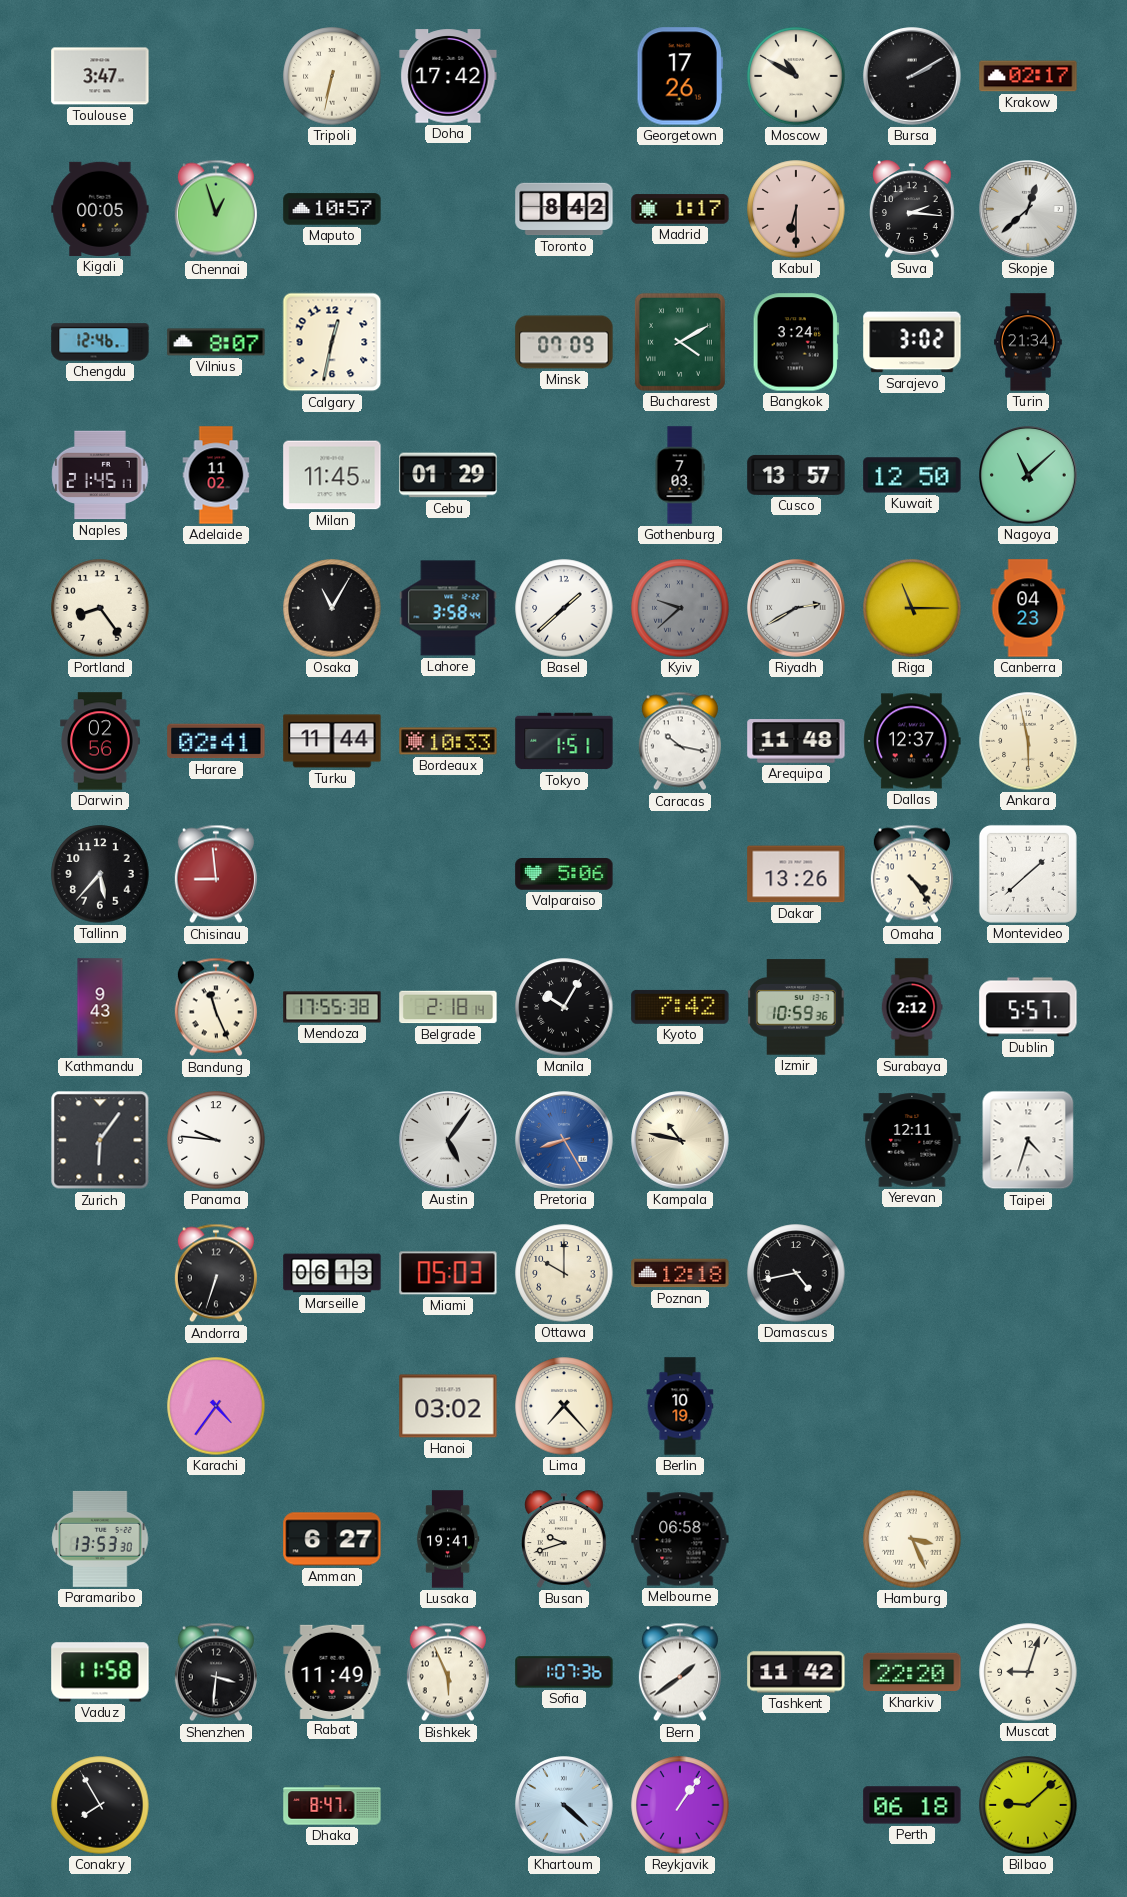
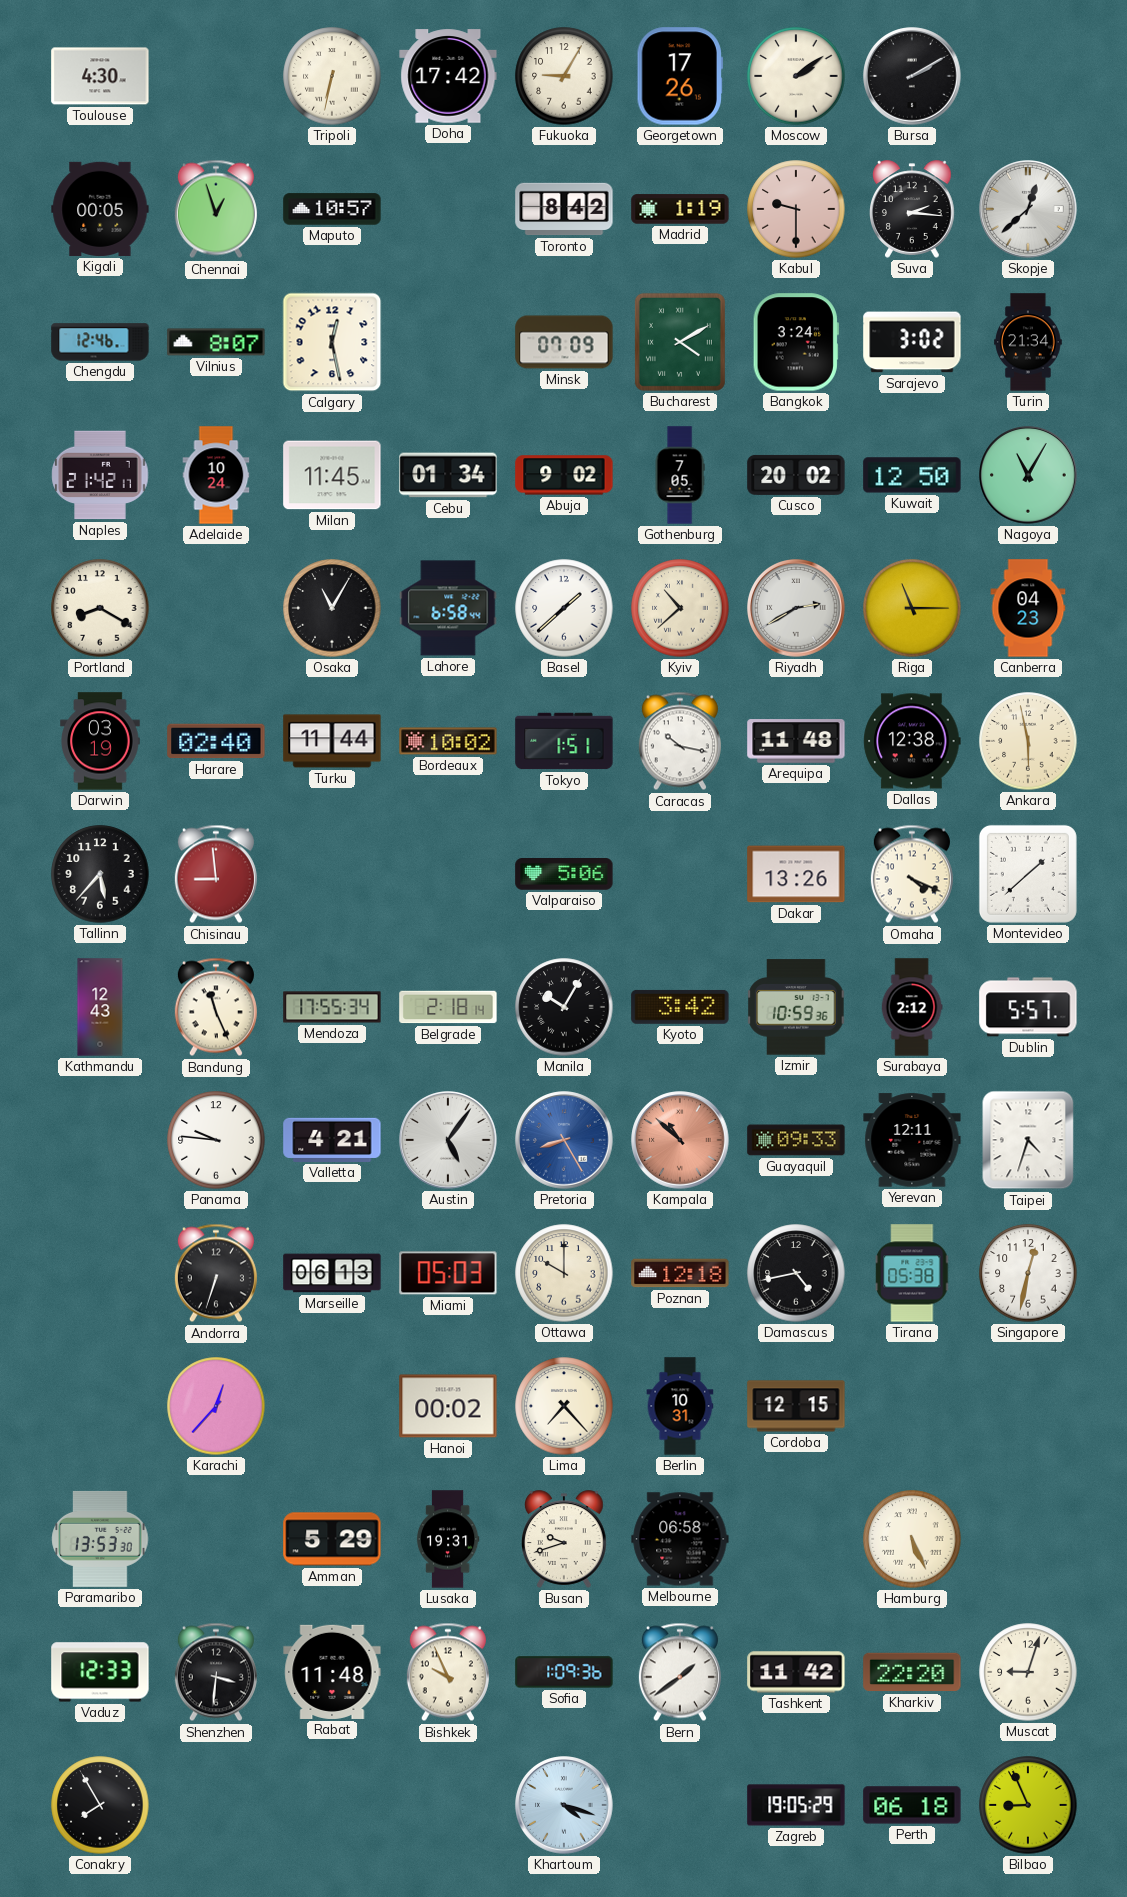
Toulouse: 3:47 -> 4:30 (100, 76)
Fukuoka: none -> 9:05 (564, 76)
Moscow: 10:50 -> 2:09 (796, 76)
Krakow: 02:17 -> none (1028, 76)
Madrid: 1:17 -> 1:19 (680, 209)
Kabul: 6:30 -> 9:30 (796, 209)
Calgary: 12:32 -> 12:28 (332, 342)
Naples: 21:45 -> 21:42 (100, 475)
Adelaide: 11:02 -> 10:24 (216, 475)
Cebu: 01:29 -> 01:34 (448, 475)
Abuja: none -> 9:02 (564, 475)
Gothenburg: 7:03 -> 7:05 (680, 475)
Cusco: 13:57 -> 20:02 (796, 475)
Nagoya: 11:08 -> 11:05 (1028, 475)
Portland: 8:24 -> 8:20 (100, 608)
Lahore: 3:58 -> 6:58 (448, 608)
Kyiv: 9:38 -> 10:38 (680, 608)
Kyiv dial: grey -> cream (680, 608)
Darwin: 02:56 -> 03:19 (100, 741)
Harare: 02:41 -> 02:40 (216, 741)
Bordeaux: 10:33 -> 10:02 (448, 741)
Dallas: 12:37 -> 12:38 (912, 741)
Omaha: 4:24 -> 4:19 (912, 874)
Kathmandu: 9:43 -> 12:43 (100, 1007)
Mendoza: 17:55:38 -> 17:55:34 (332, 1007)
Kyoto: 7:42 -> 3:42 (680, 1007)
Zurich: 6:06 -> none (100, 1140)
Valletta: none -> 4:21 (332, 1140)
Kampala: 10:47 -> 10:52 (680, 1140)
Kampala dial: cream -> salmon (680, 1140)
Guayaquil: none -> 09:33 (796, 1140)
Tirana: none -> 05:38 (913, 1273)
Singapore: none -> 12:32 (1028, 1273)
Karachi: 4:36 -> 12:37 (216, 1406)
Hanoi: 03:02 -> 00:02 (448, 1406)
Berlin: 10:19 -> 10:31 (680, 1406)
Cordoba: none -> 12:15 (796, 1406)
Amman: 6:27 -> 5:29 (332, 1539)
Lusaka: 19:41 -> 19:31 (448, 1539)
Hamburg: 3:26 -> 5:26 (912, 1539)
Vaduz: 11:58 -> 12:33 (100, 1672)
Rabat: 11:49 -> 11:48 (332, 1672)
Bishkek: 5:56 -> 9:56 (448, 1672)
Sofia: 1:07 -> 1:09 (564, 1672)
Dhaka: 8:47 -> none (332, 1805)
Khartoum: 4:22 -> 4:18 (564, 1805)
Reykjavik: 1:06 -> none (680, 1805)
Zagreb: none -> 19:05 (796, 1805)
Bilbao: 9:08 -> 8:56 (1028, 1805)
